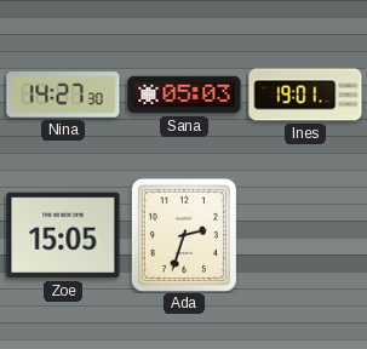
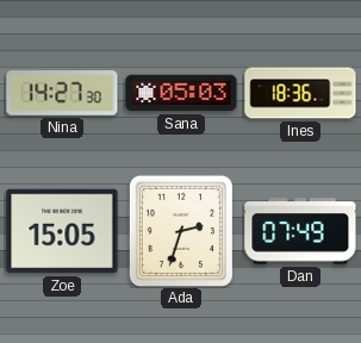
Ines: 19:01 -> 18:36 (300, 93)
Dan: none -> 07:49 (300, 231)
